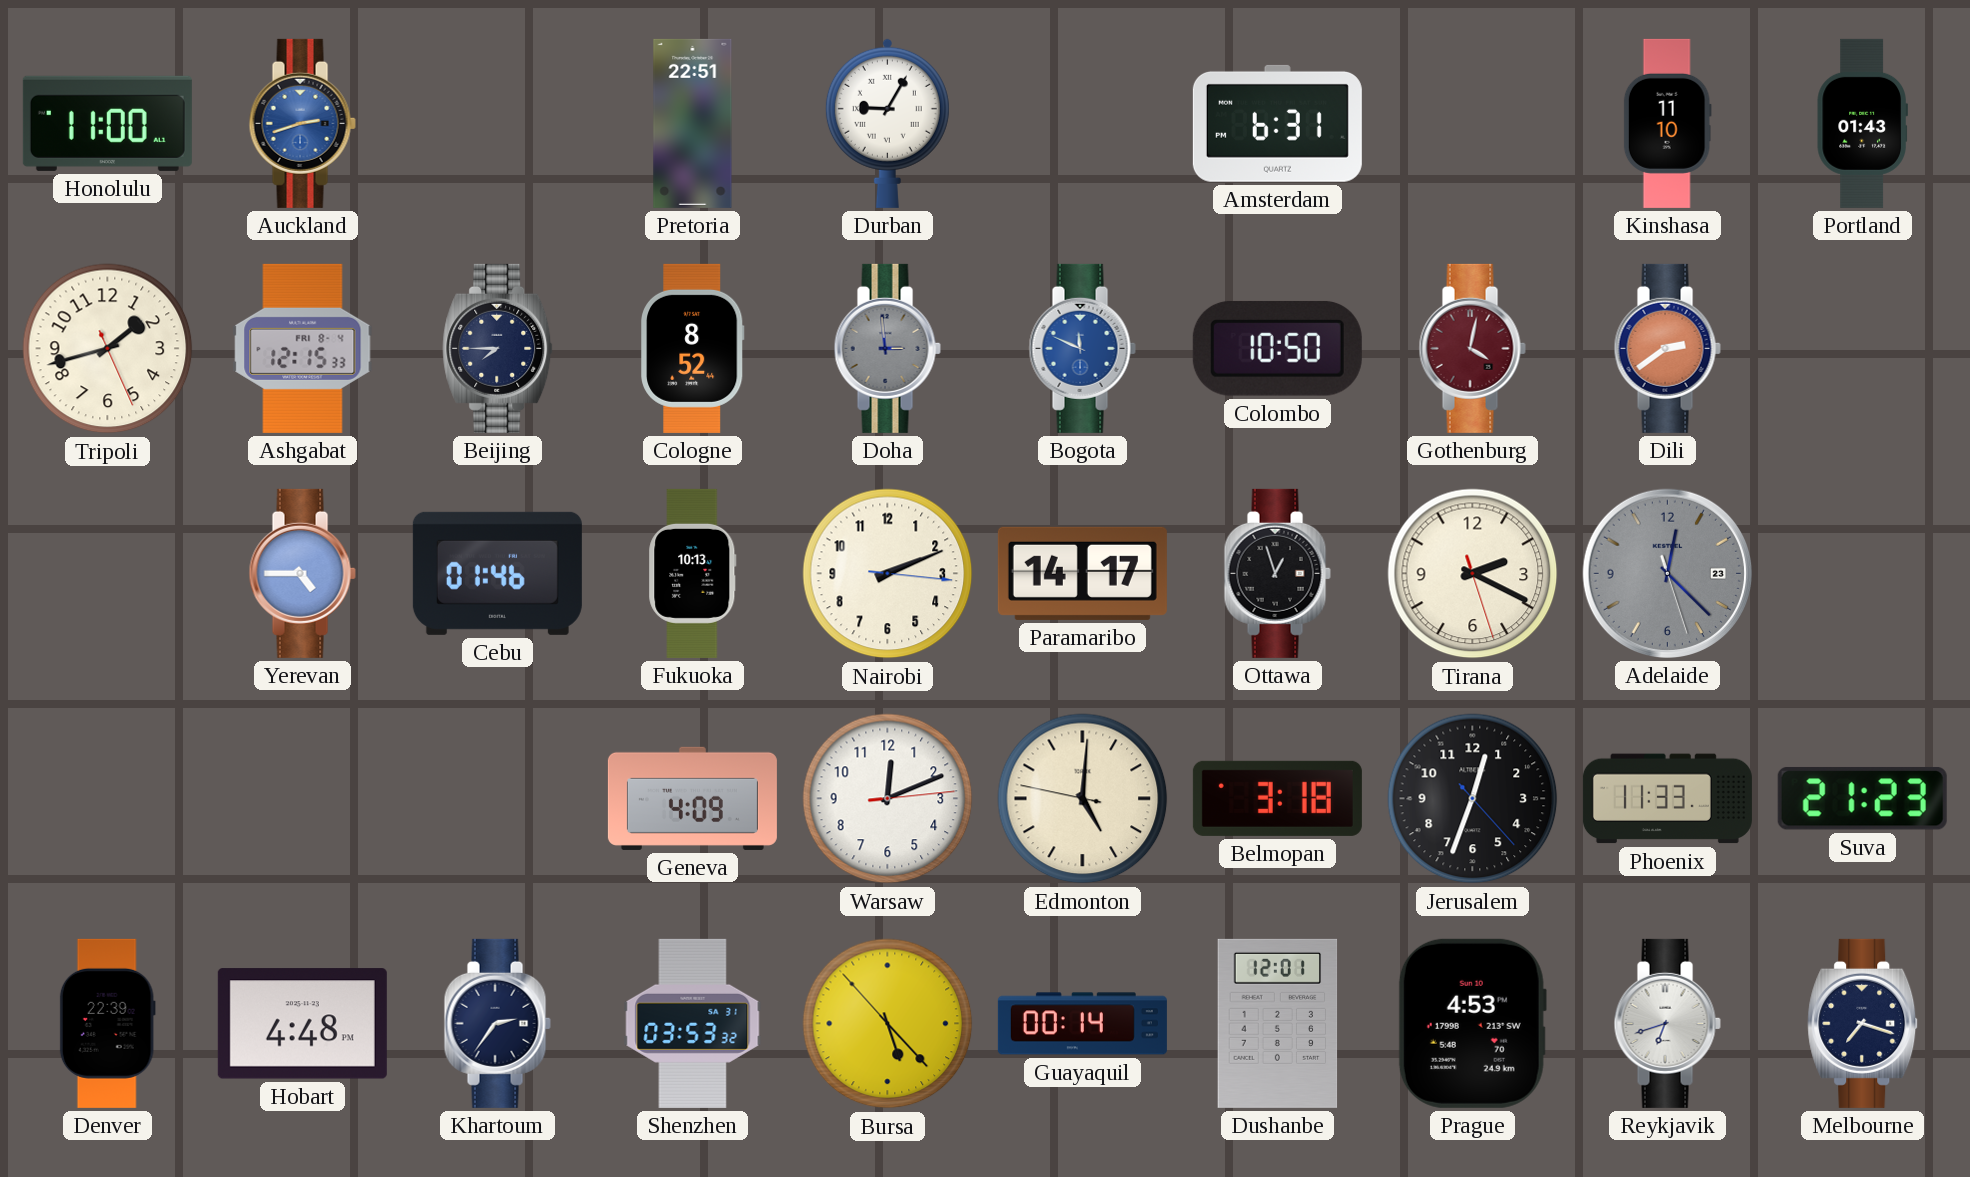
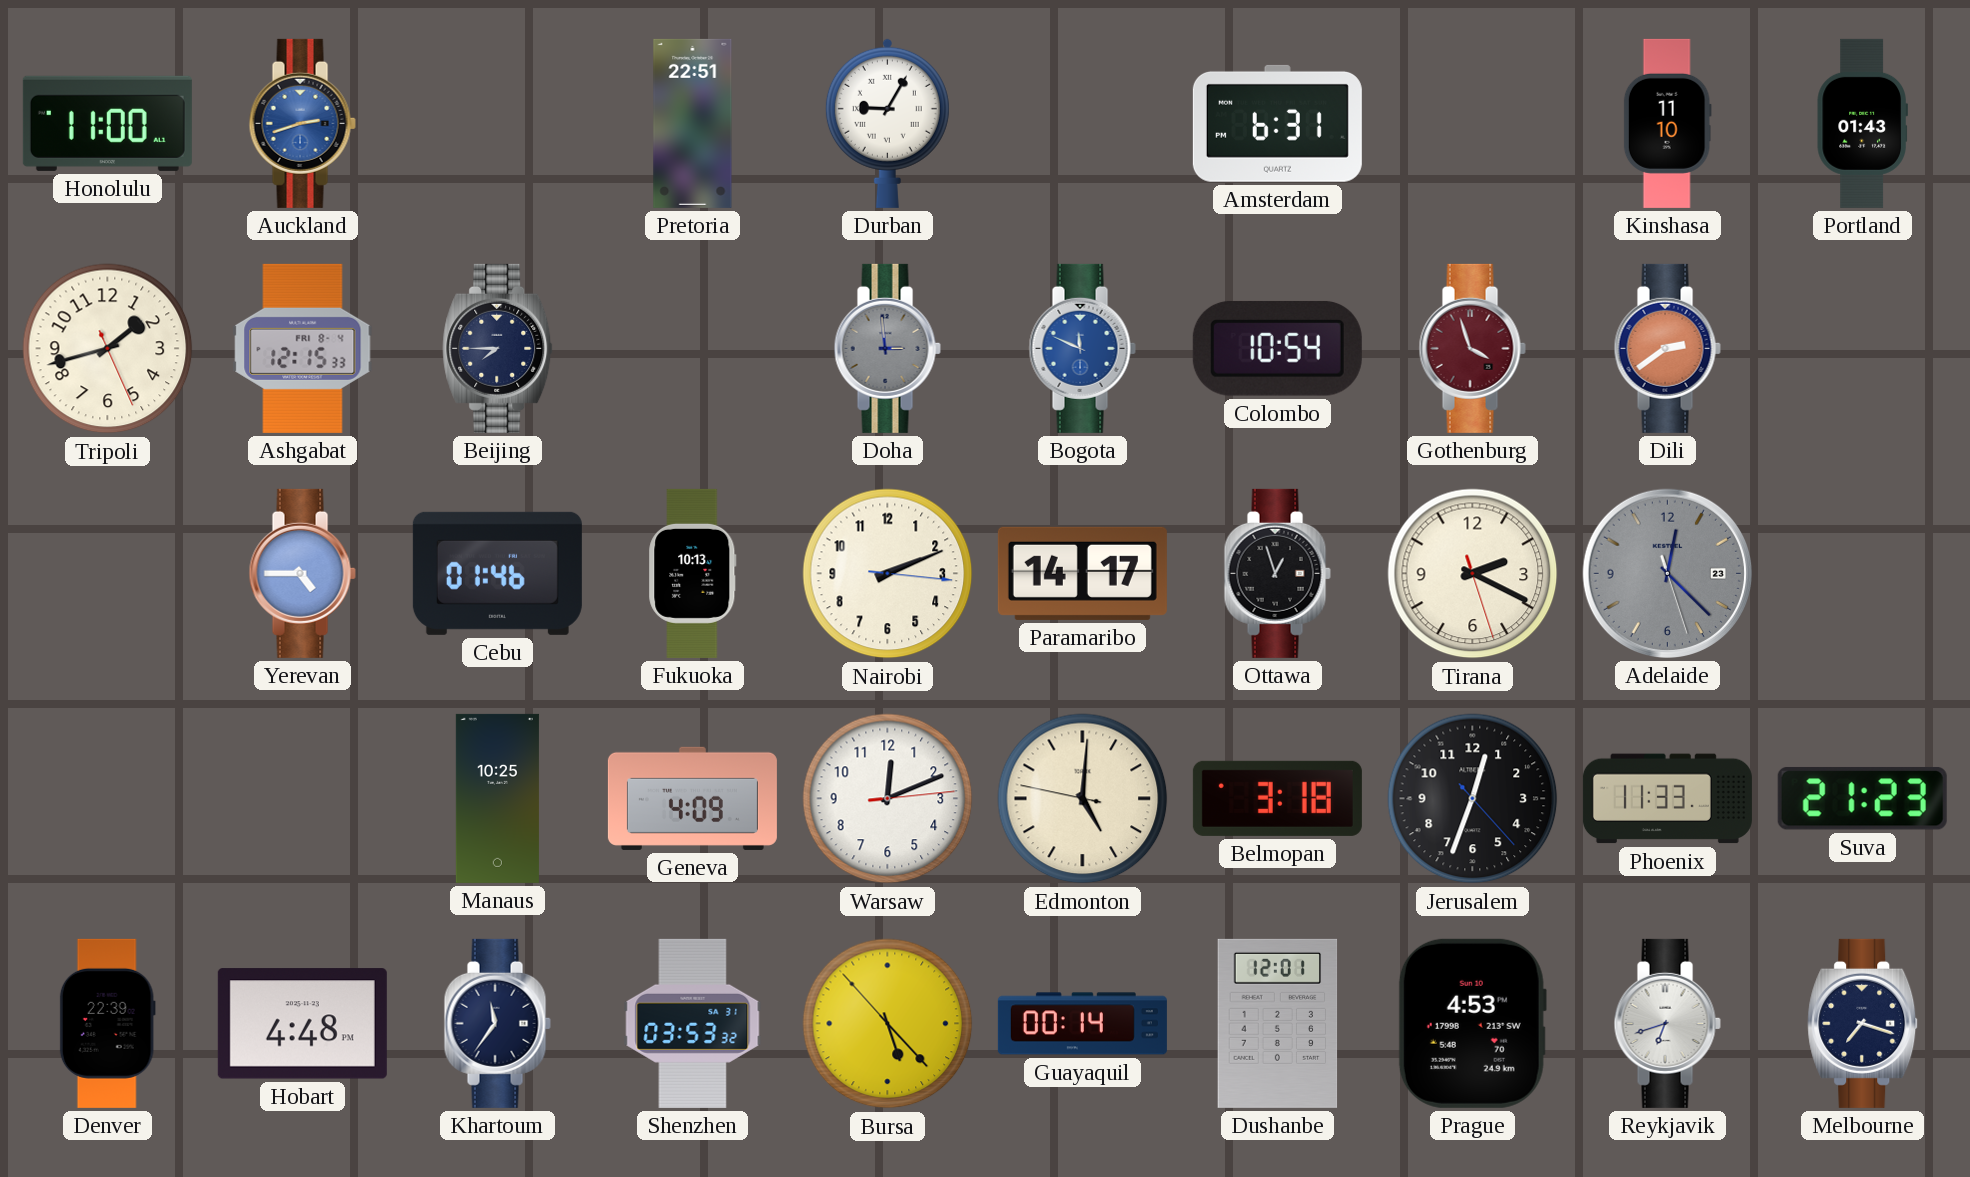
Cologne: 8:52 -> none (693, 348)
Colombo: 10:50 -> 10:54 (1277, 348)
Gothenburg: 4:02 -> 3:57 (1472, 348)
Manaus: none -> 10:25 (497, 798)
Khartoum: 2:36 -> 11:36 (497, 1023)
